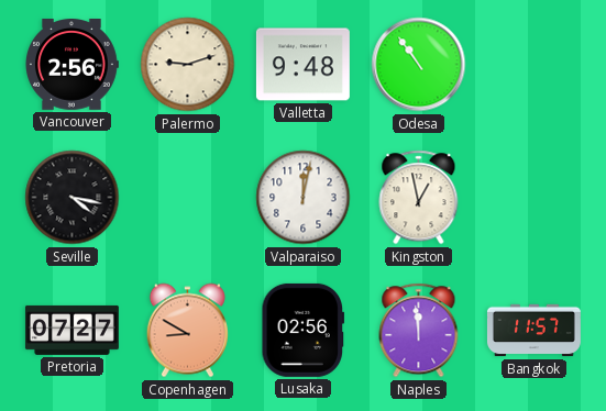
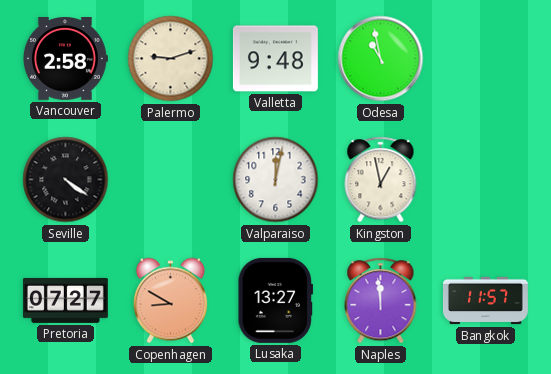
Vancouver: 2:56 -> 2:58 (66, 59)
Odesa: 10:54 -> 10:58 (381, 59)
Seville: 4:17 -> 4:21 (66, 180)
Lusaka: 02:56 -> 13:27 (276, 300)
